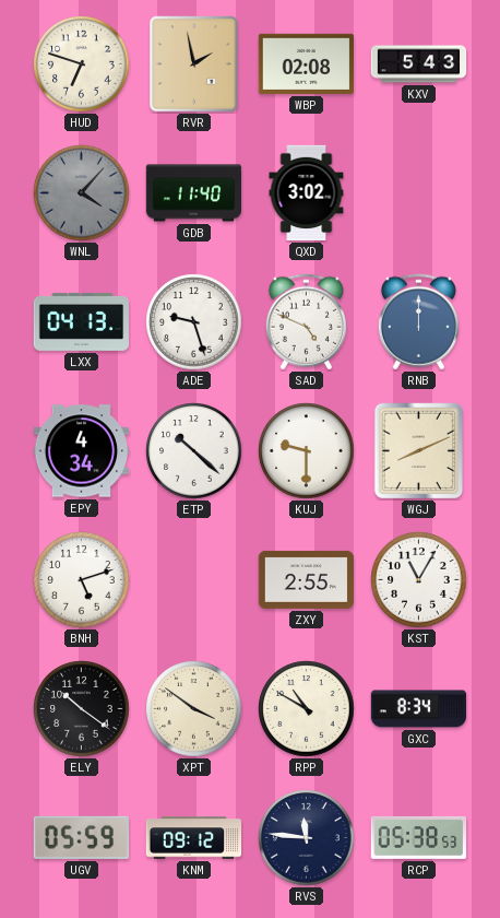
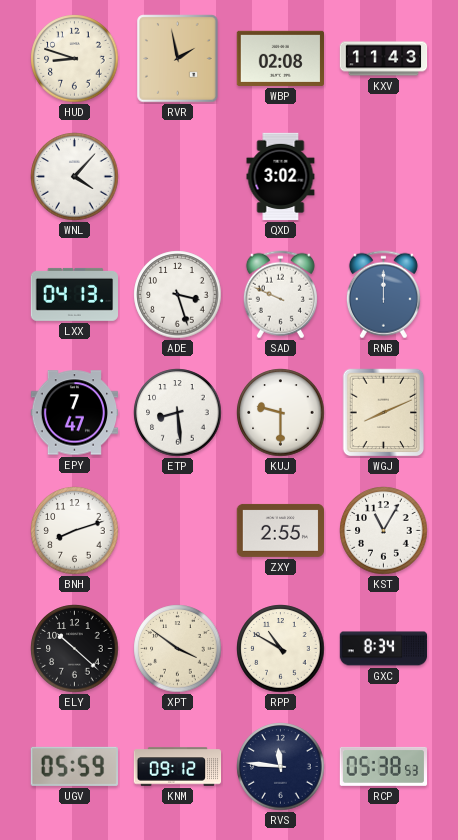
HUD: 6:48 -> 8:48 (75, 59)
KXV: 5:43 -> 11:43 (384, 59)
WNL dial: grey -> white (75, 177)
GDB: 11:40 -> none (194, 193)
ADE: 9:27 -> 3:27 (178, 295)
SAD: 4:49 -> 9:49 (280, 295)
EPY: 4:34 -> 7:47 (75, 413)
ETP: 10:22 -> 8:29 (178, 413)
BNH: 5:12 -> 8:12 (75, 531)
ELY: 10:21 -> 10:22 (75, 649)
